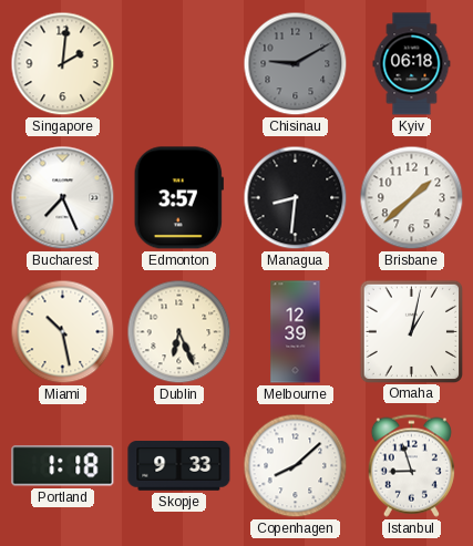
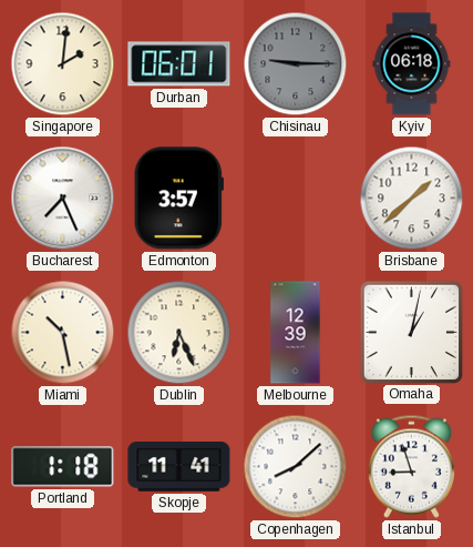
Durban: none -> 06:01 (179, 64)
Chisinau: 9:10 -> 9:15 (296, 64)
Managua: 8:31 -> none (296, 198)
Skopje: 9:33 -> 11:41 (179, 467)
